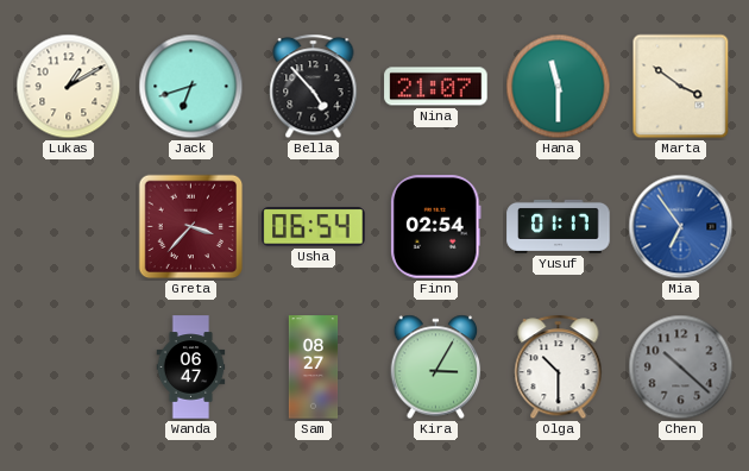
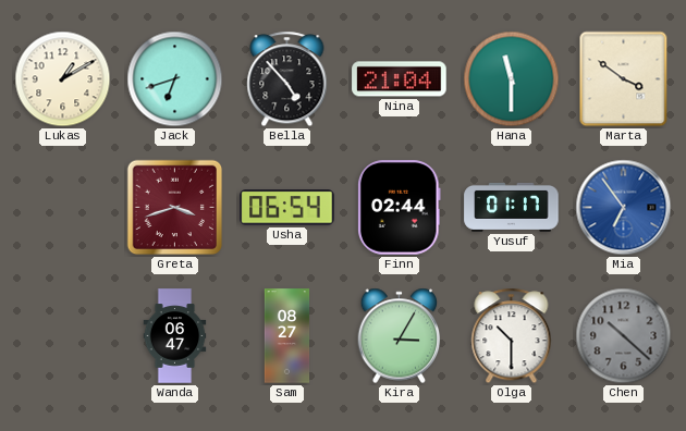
Nina: 21:07 -> 21:04 (400, 79)
Greta: 3:37 -> 3:42 (175, 208)
Finn: 02:54 -> 02:44 (400, 208)
